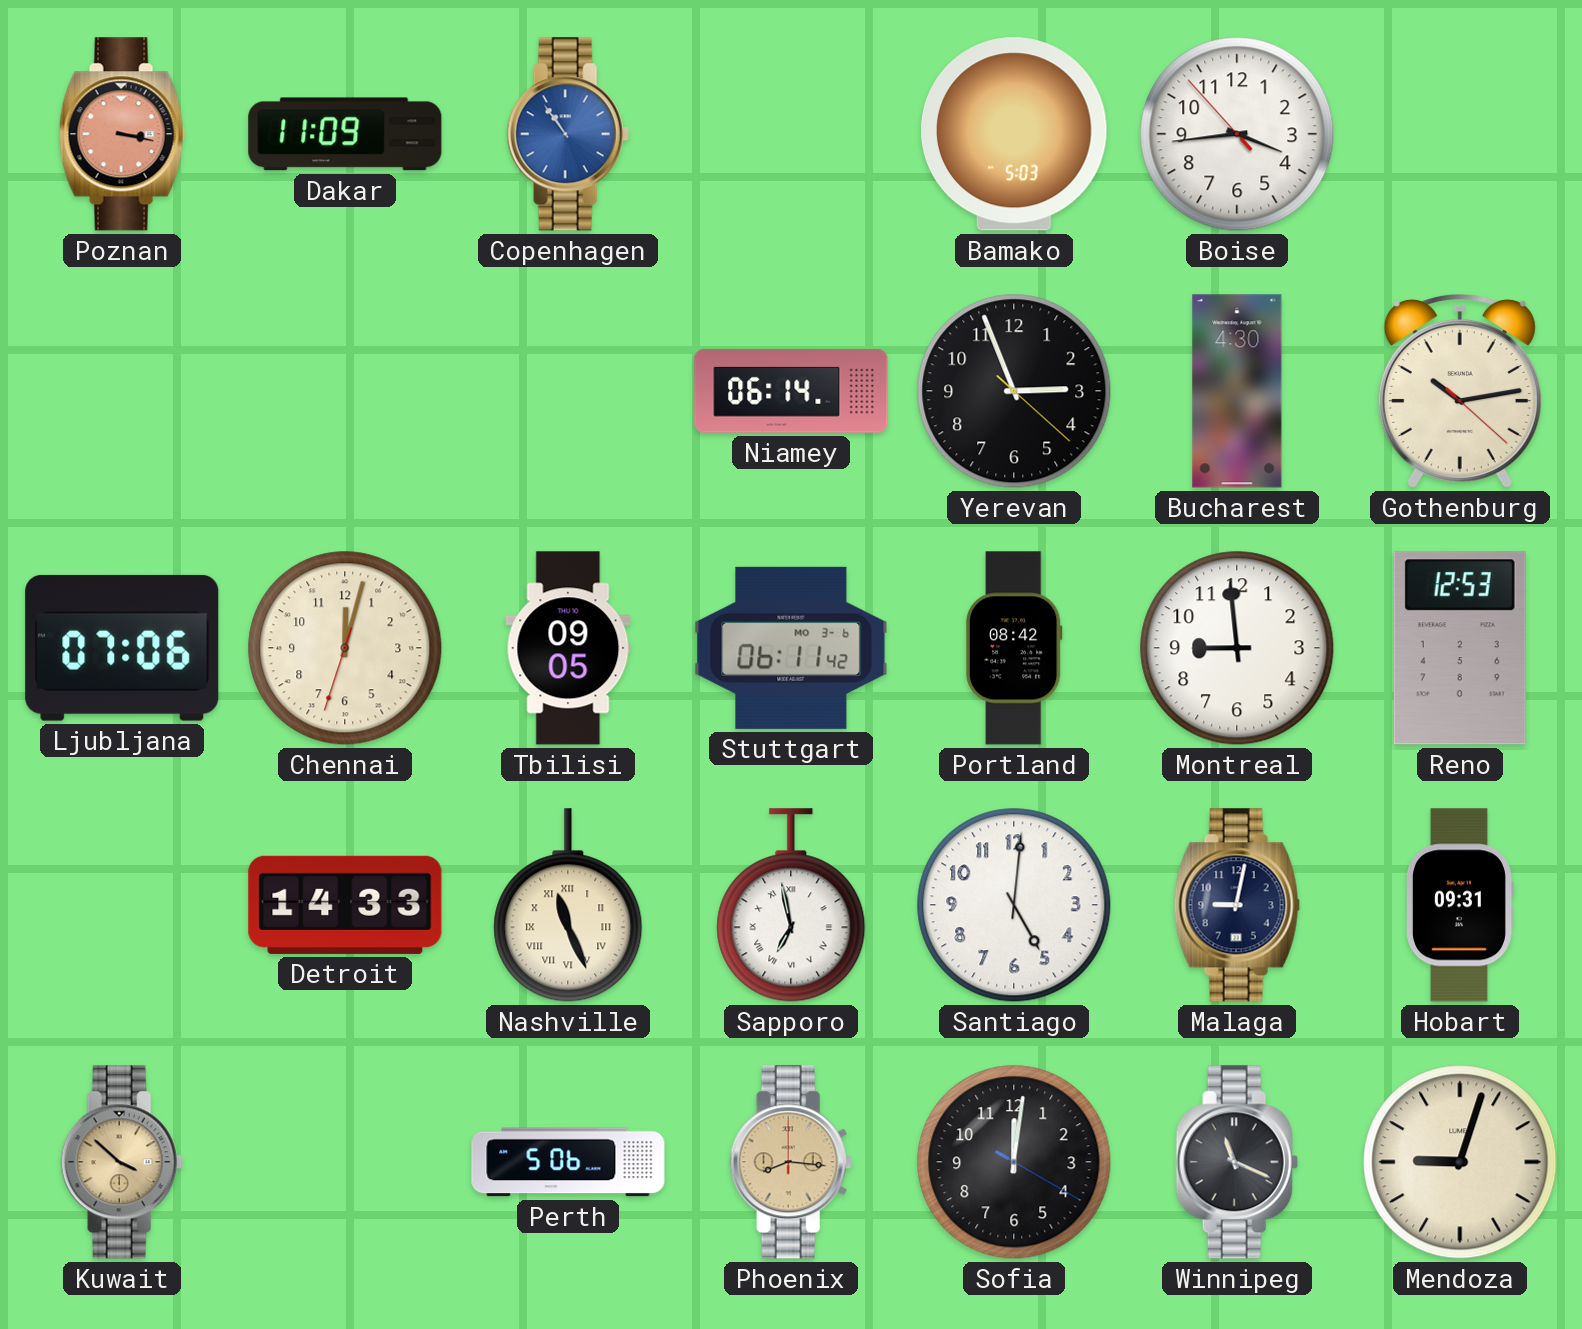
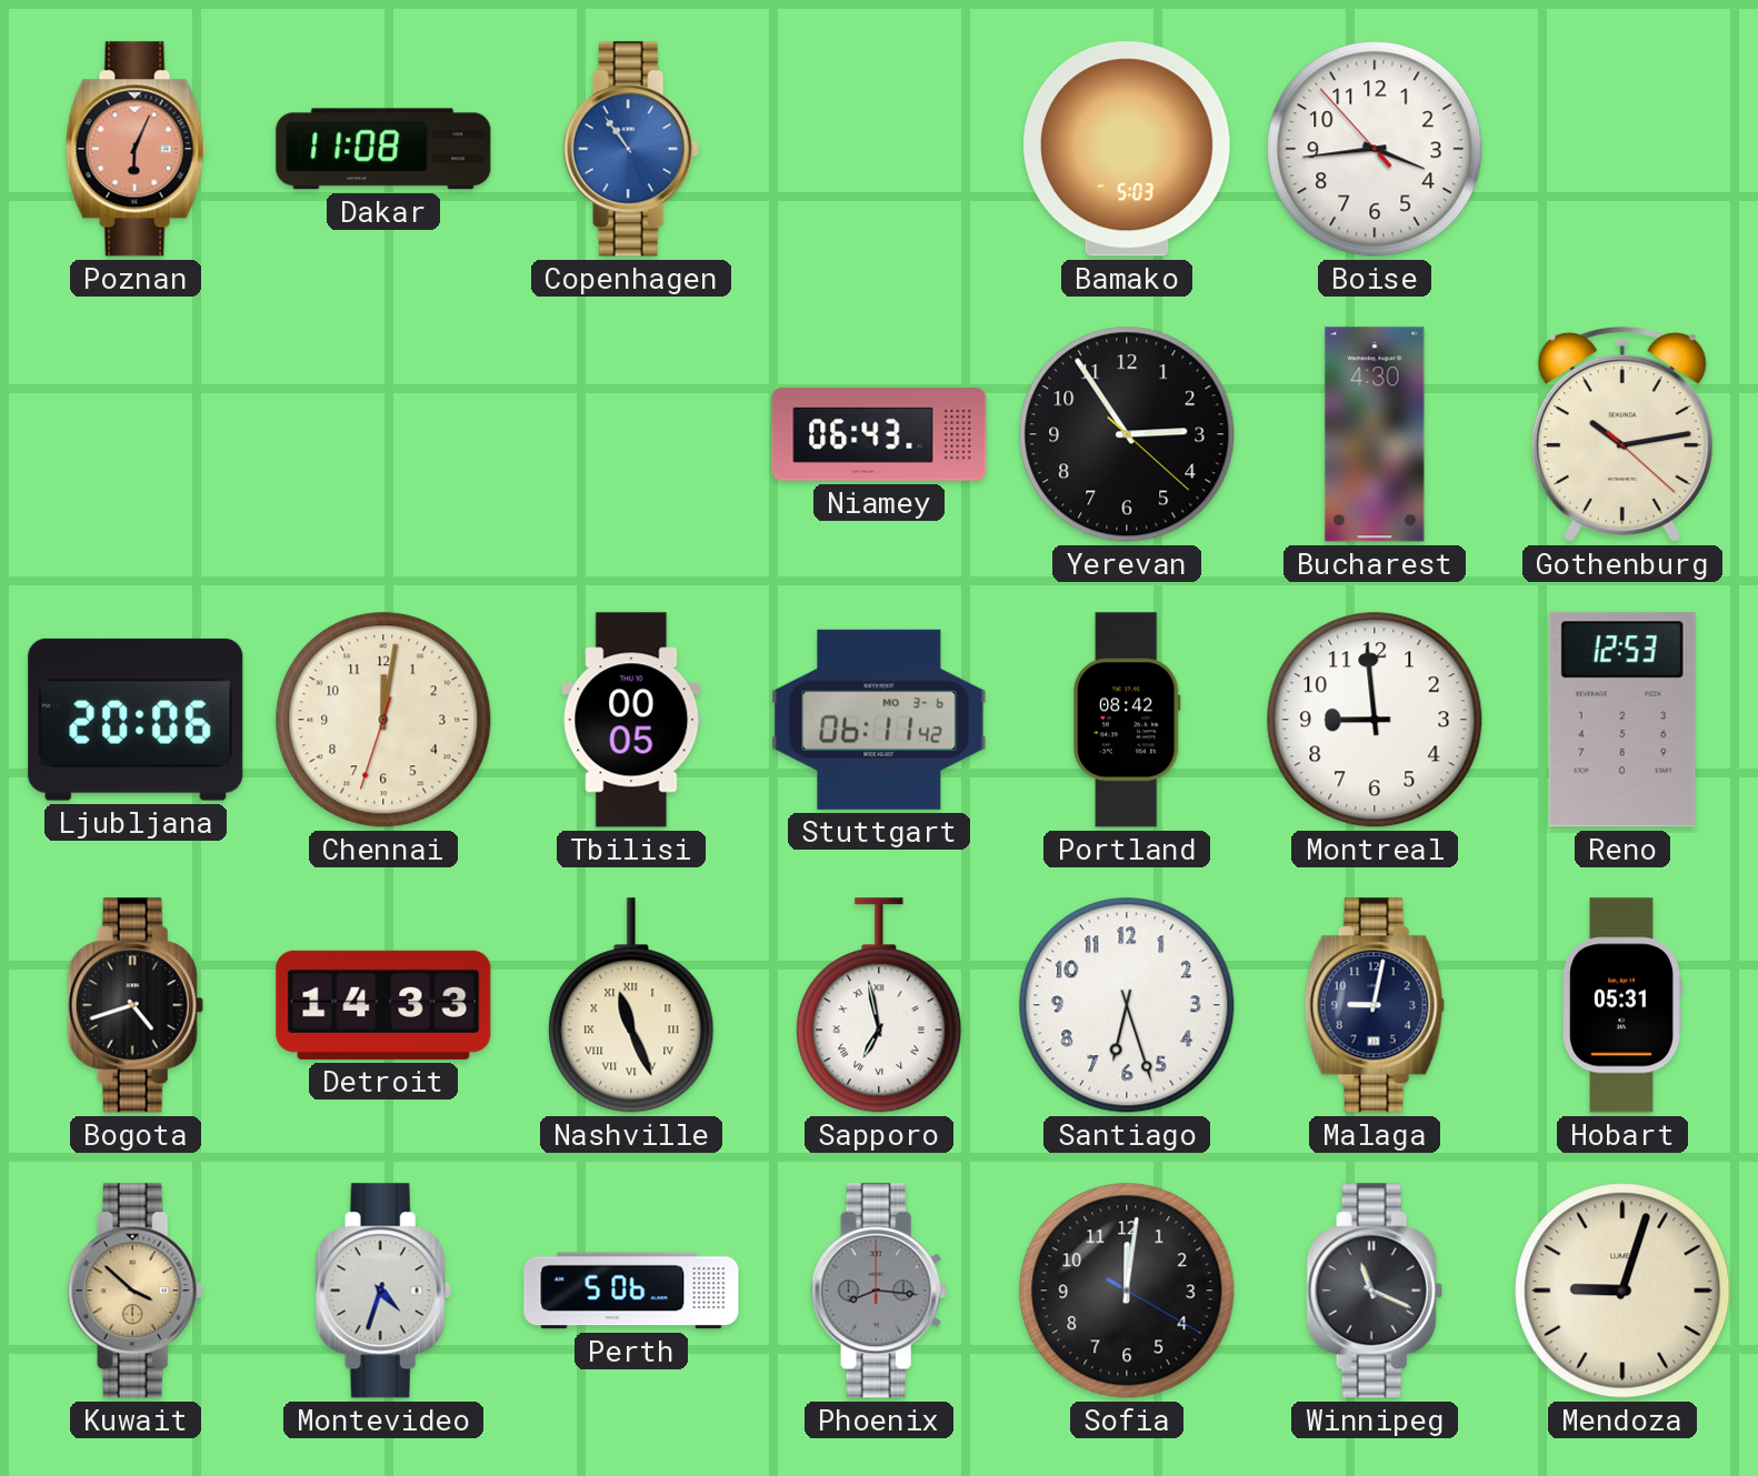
Poznan: 3:17 -> 6:04 (136, 149)
Dakar: 11:09 -> 11:08 (383, 149)
Niamey: 06:14 -> 06:43 (879, 434)
Yerevan: 2:56 -> 2:54 (1127, 434)
Ljubljana: 07:06 -> 20:06 (136, 720)
Chennai: 12:02 -> 12:01 (383, 720)
Tbilisi: 09:05 -> 00:05 (631, 720)
Bogota: none -> 4:42 (136, 1005)
Santiago: 5:01 -> 6:27 (1127, 1005)
Hobart: 09:31 -> 05:31 (1622, 1005)
Montevideo: none -> 4:33 (383, 1291)
Phoenix dial: champagne -> grey (879, 1291)
